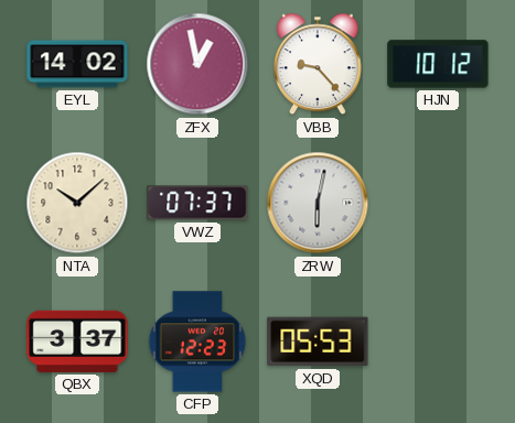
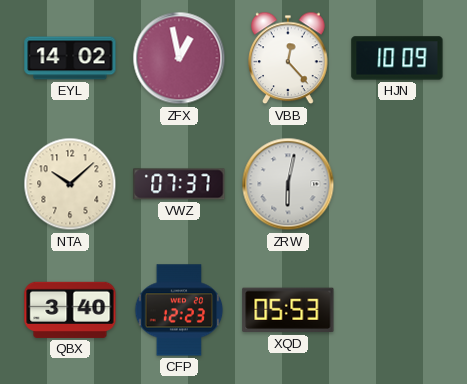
VBB: 9:23 -> 12:23 (288, 58)
HJN: 10:12 -> 10:09 (397, 58)
QBX: 3:37 -> 3:40 (70, 310)
